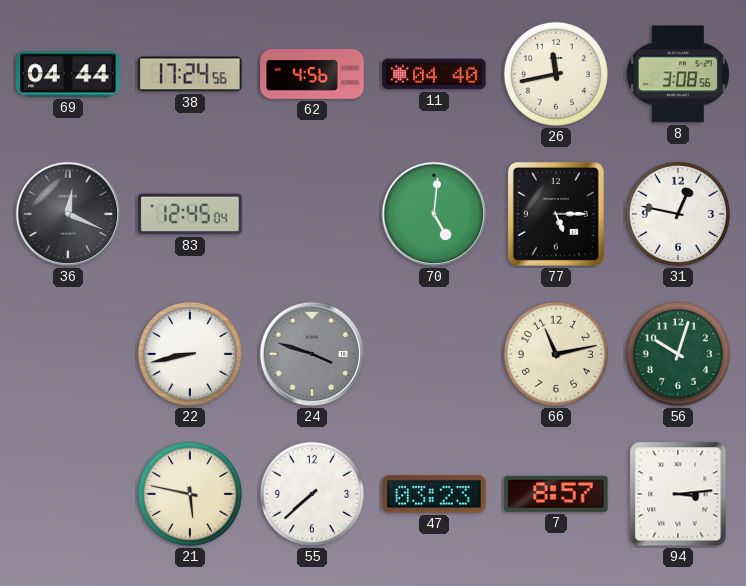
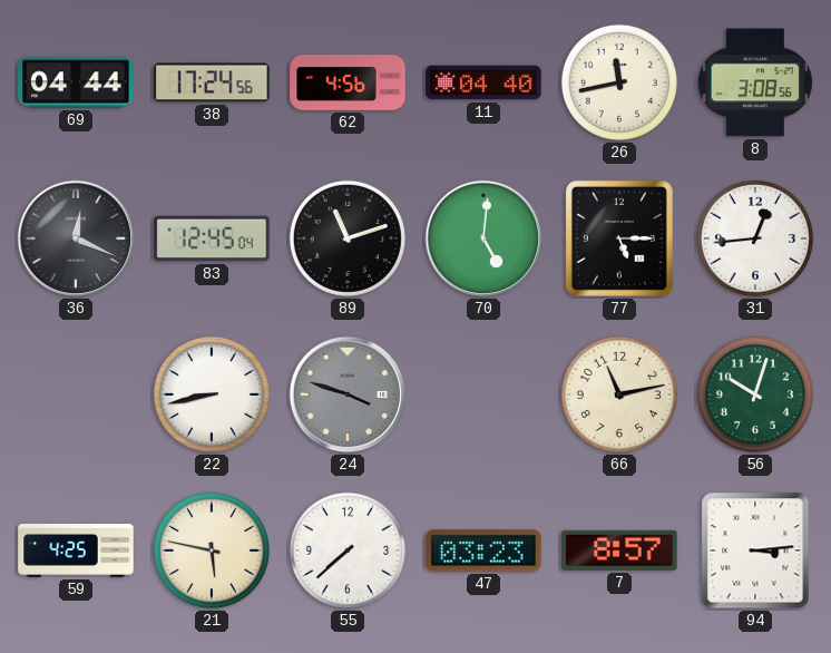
89: none -> 11:12 (348, 238)
31: 12:47 -> 12:44 (755, 238)
59: none -> 4:25 (76, 552)
